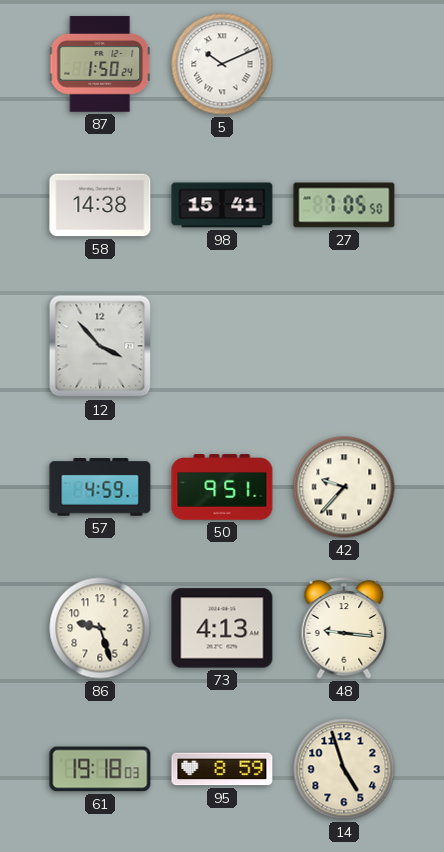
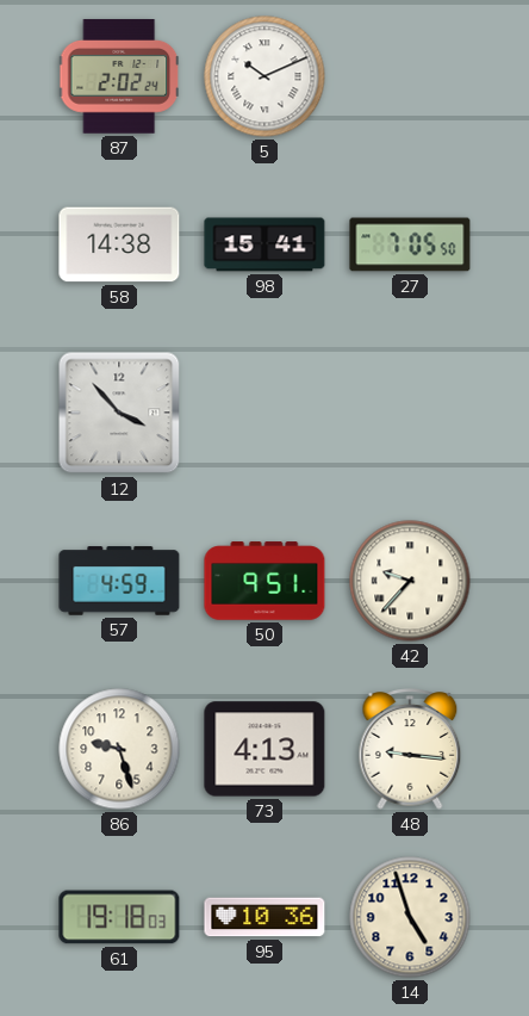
87: 1:50 -> 2:02 (119, 76)
95: 8:59 -> 10:36 (264, 917)
